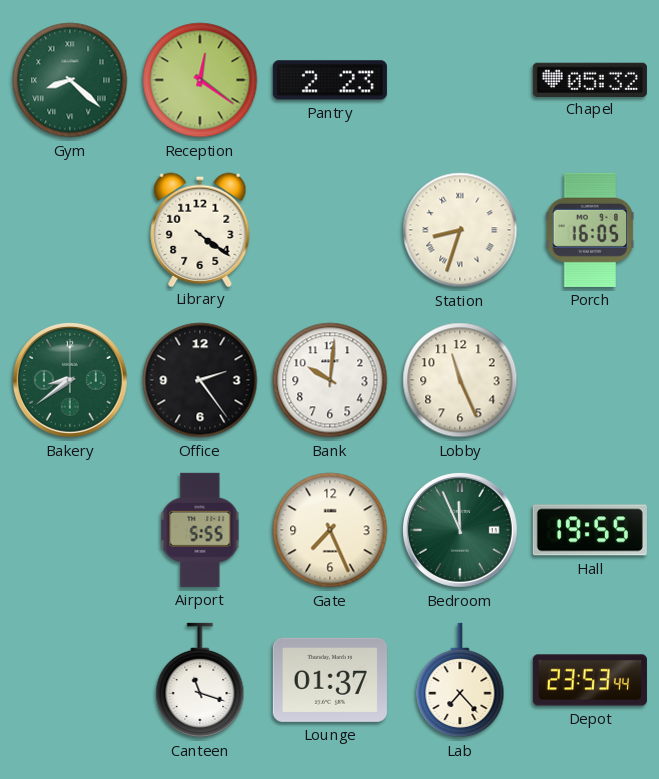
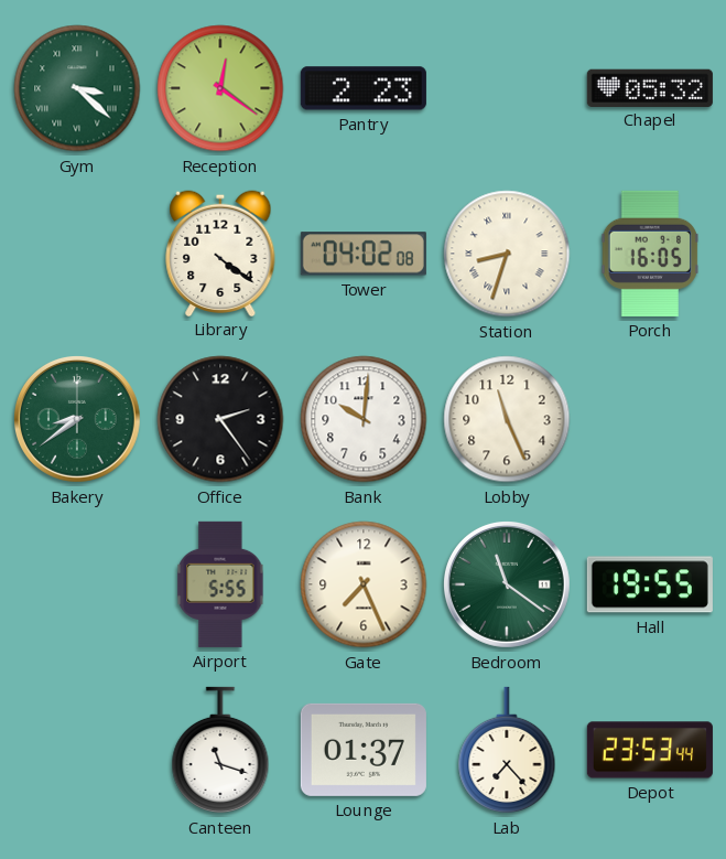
Gym: 8:22 -> 3:22 (77, 88)
Tower: none -> 04:02 (364, 254)
Bedroom: 11:56 -> 11:21 (508, 586)
